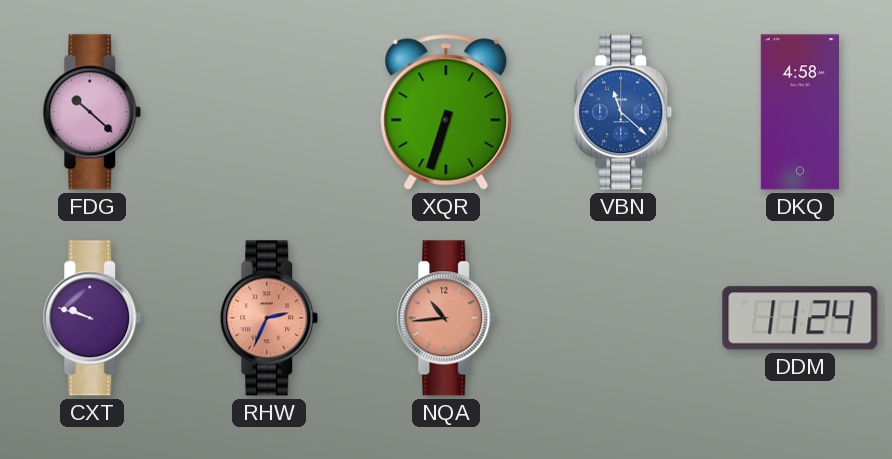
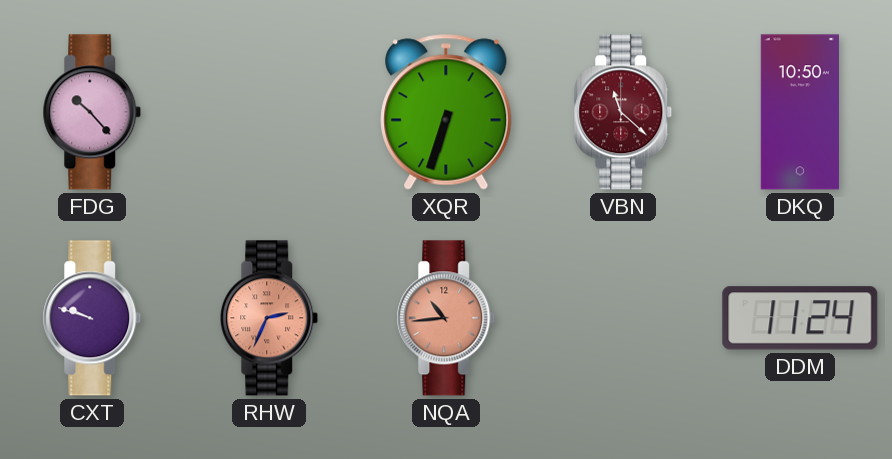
FDG: 10:22 -> 10:23 (92, 112)
VBN dial: blue -> burgundy (623, 112)
DKQ: 4:58 -> 10:50 (800, 112)
